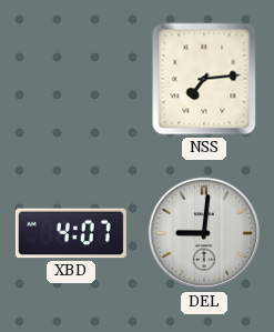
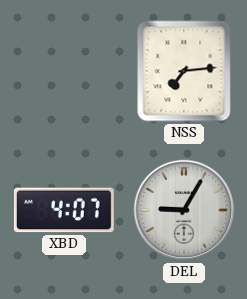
DEL: 9:01 -> 9:05 (184, 210)
